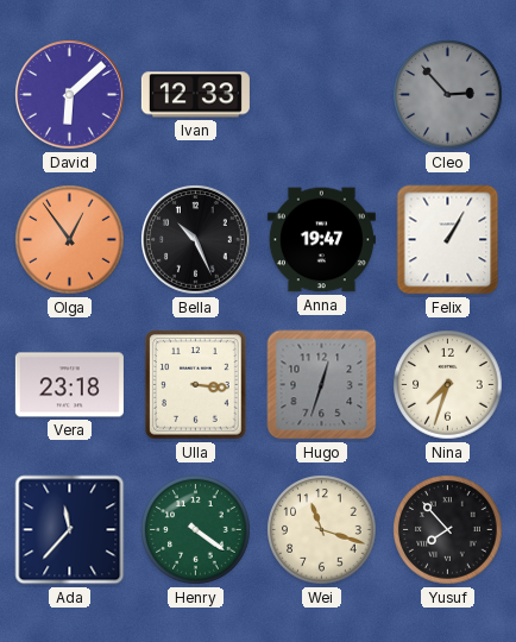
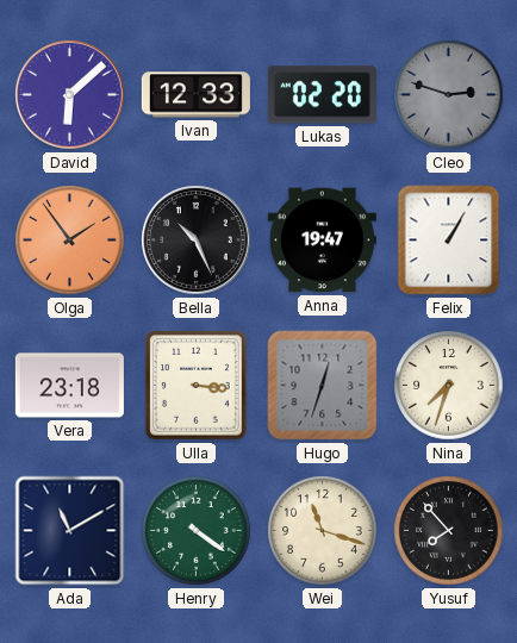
Lukas: none -> 02:20 (322, 95)
Cleo: 2:53 -> 2:48 (449, 95)
Olga: 12:54 -> 1:54 (70, 241)
Ada: 11:37 -> 11:10 (70, 531)
